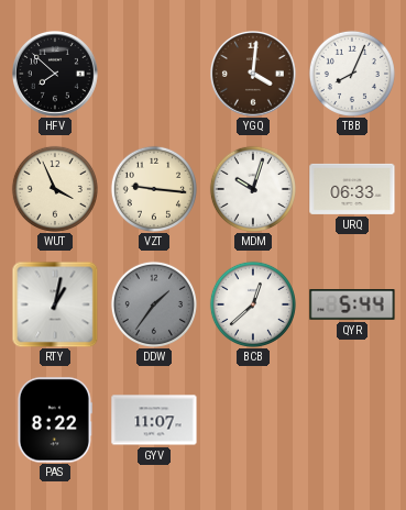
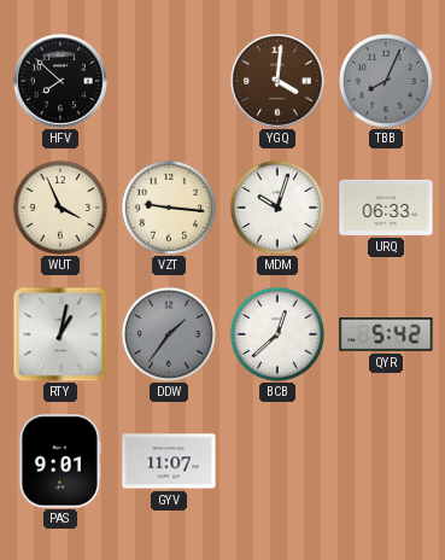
TBB dial: white -> grey (386, 81)
QYR: 5:44 -> 5:42 (386, 334)
PAS: 8:22 -> 9:01 (60, 461)
